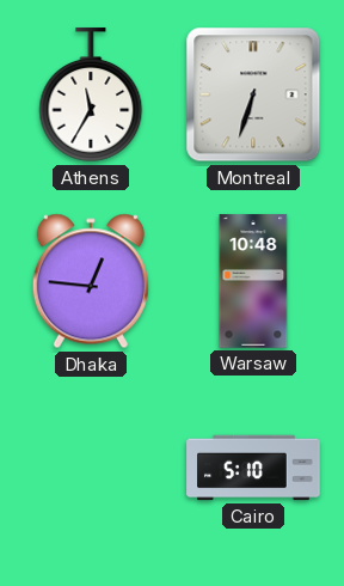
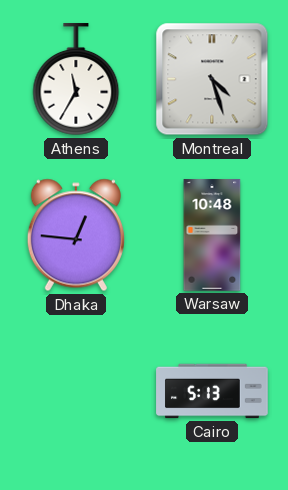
Montreal: 6:33 -> 4:27 (212, 79)
Cairo: 5:10 -> 5:13 (212, 391)
